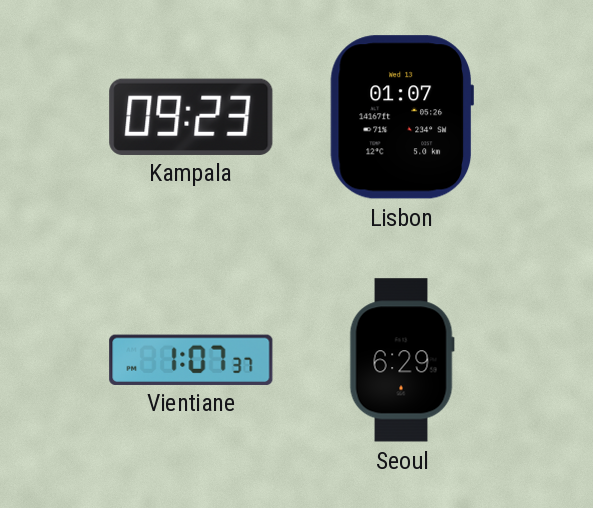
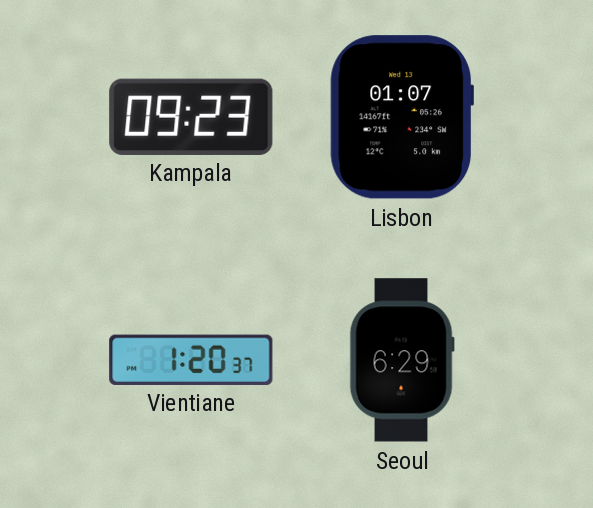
Vientiane: 1:07 -> 1:20 (191, 359)
